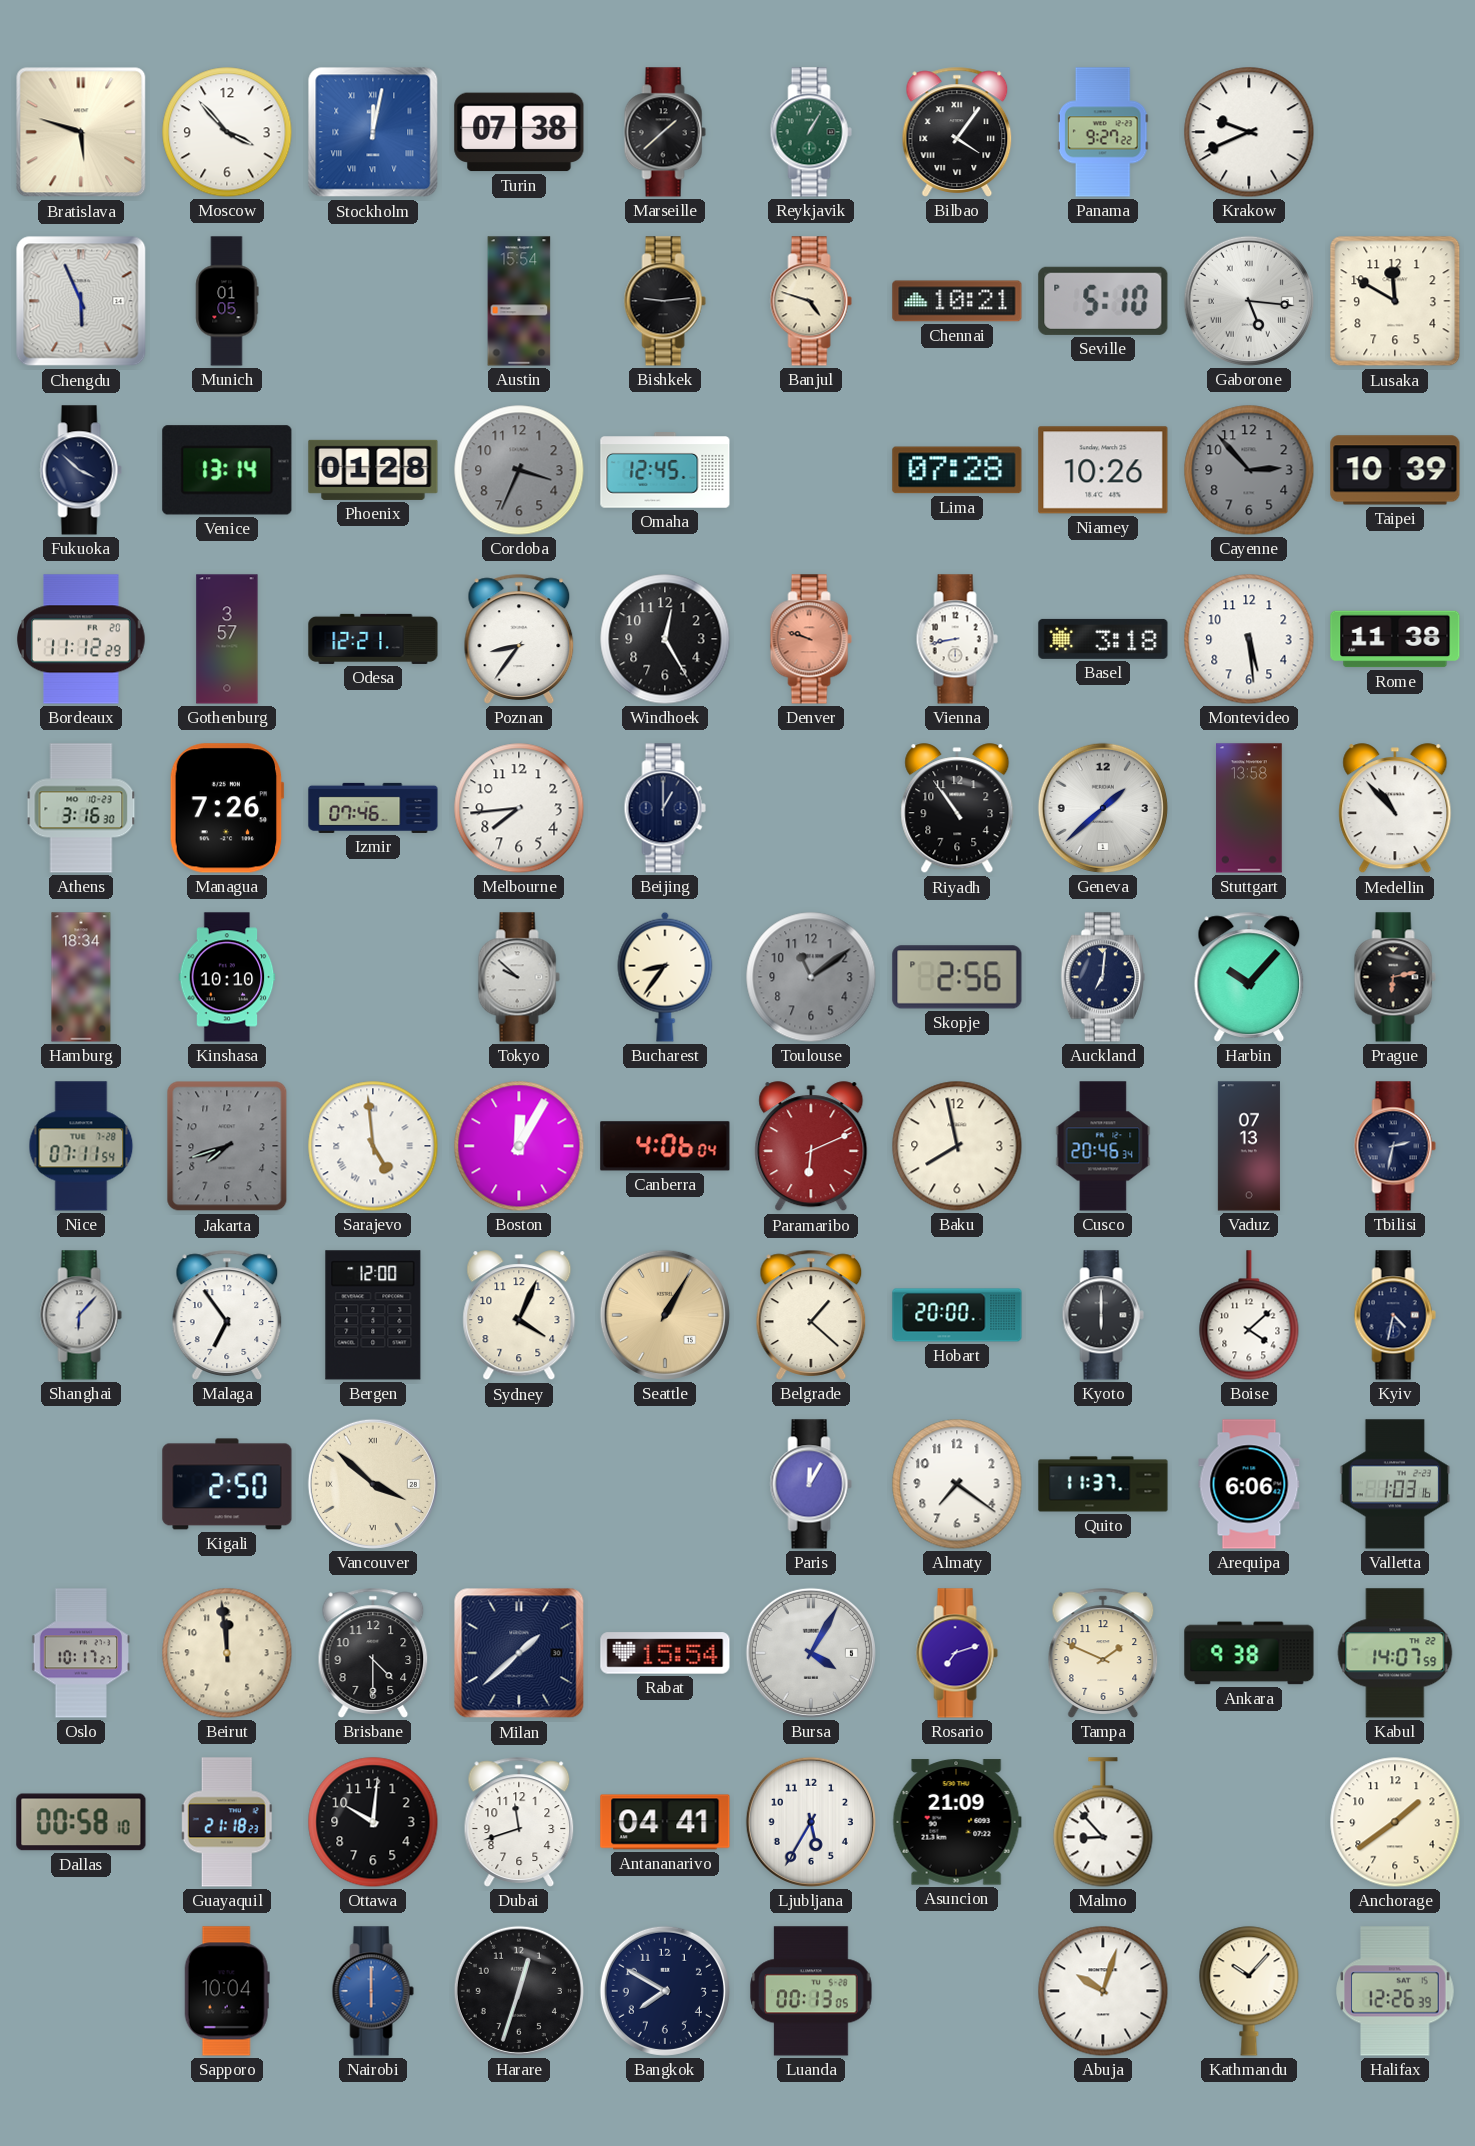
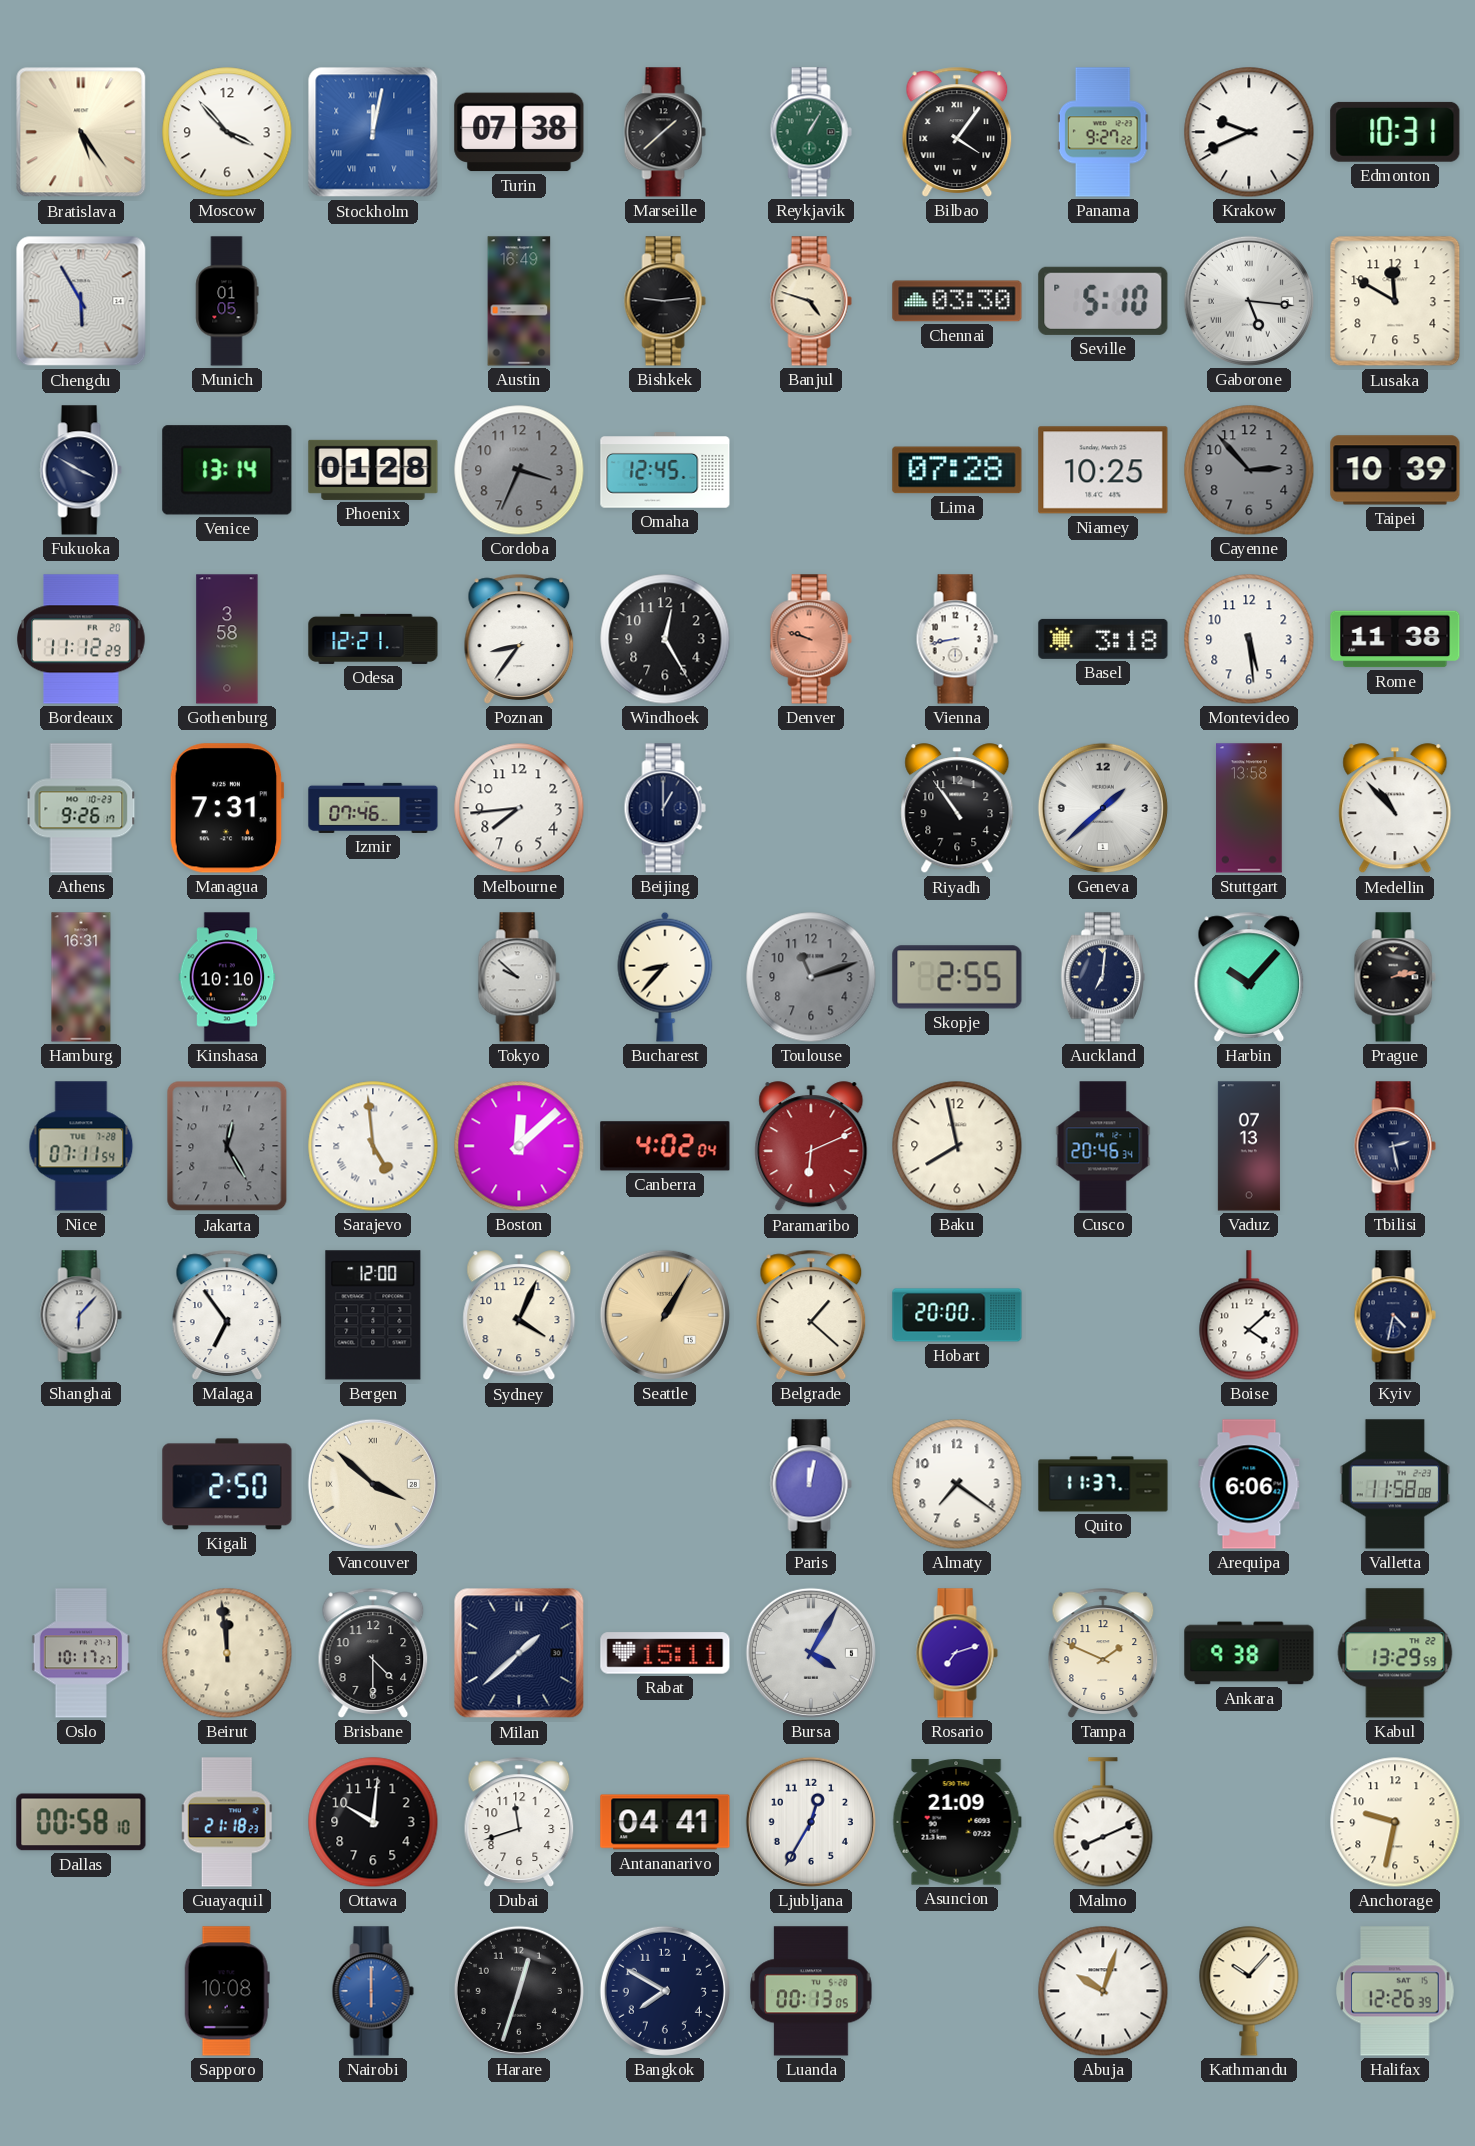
Bratislava: 5:48 -> 5:24 (81, 132)
Edmonton: none -> 10:31 (1395, 132)
Chengdu: 5:56 -> 5:55 (81, 301)
Austin: 15:54 -> 16:49 (519, 301)
Chennai: 10:21 -> 03:30 (957, 301)
Fukuoka: 3:52 -> 3:50 (81, 470)
Niamey: 10:26 -> 10:25 (1103, 470)
Gothenburg: 3:57 -> 3:58 (227, 639)
Athens: 3:16 -> 9:26 (81, 808)
Managua: 7:26 -> 7:31 (227, 808)
Hamburg: 18:34 -> 16:31 (81, 977)
Bucharest: 8:36 -> 8:37 (665, 977)
Toulouse: 11:09 -> 11:12 (811, 977)
Skopje: 2:56 -> 2:55 (957, 977)
Prague: 6:13 -> 2:13 (1395, 977)
Jakarta: 7:42 -> 12:25 (227, 1146)
Boston: 12:05 -> 12:08 (519, 1146)
Canberra: 4:06 -> 4:02 (665, 1146)
Tbilisi: 2:32 -> 2:28 (1395, 1146)
Kyoto: 6:00 -> none (1103, 1315)
Paris: 12:05 -> 12:02 (811, 1484)
Valletta: 1:03 -> 11:58 (1395, 1484)
Rabat: 15:54 -> 15:11 (665, 1653)
Kabul: 14:07 -> 13:29 (1395, 1653)
Ljubljana: 5:35 -> 12:35 (811, 1822)
Malmo: 8:53 -> 8:11 (1103, 1822)
Anchorage: 1:39 -> 9:32 (1395, 1822)
Sapporo: 10:04 -> 10:08 (227, 1991)
